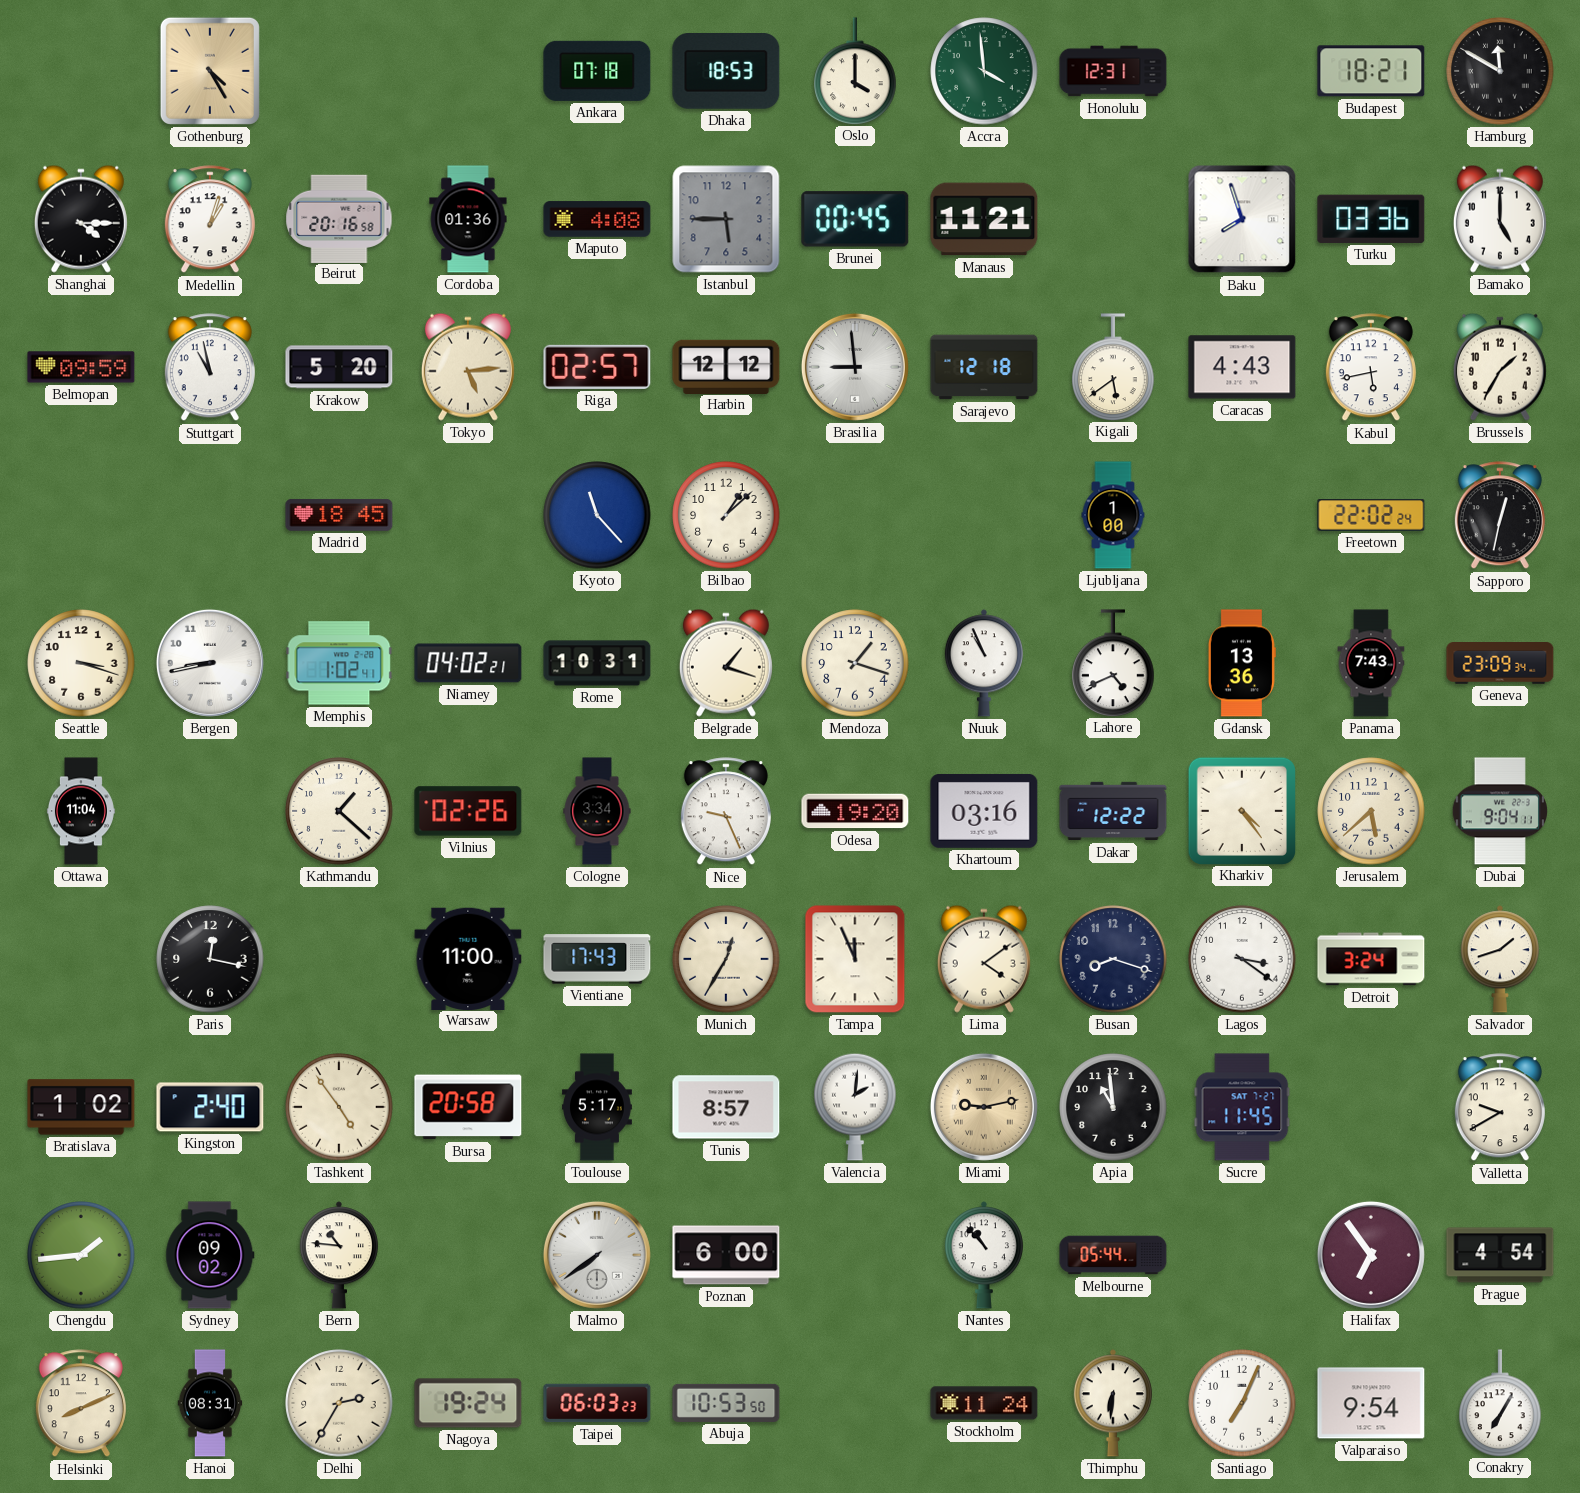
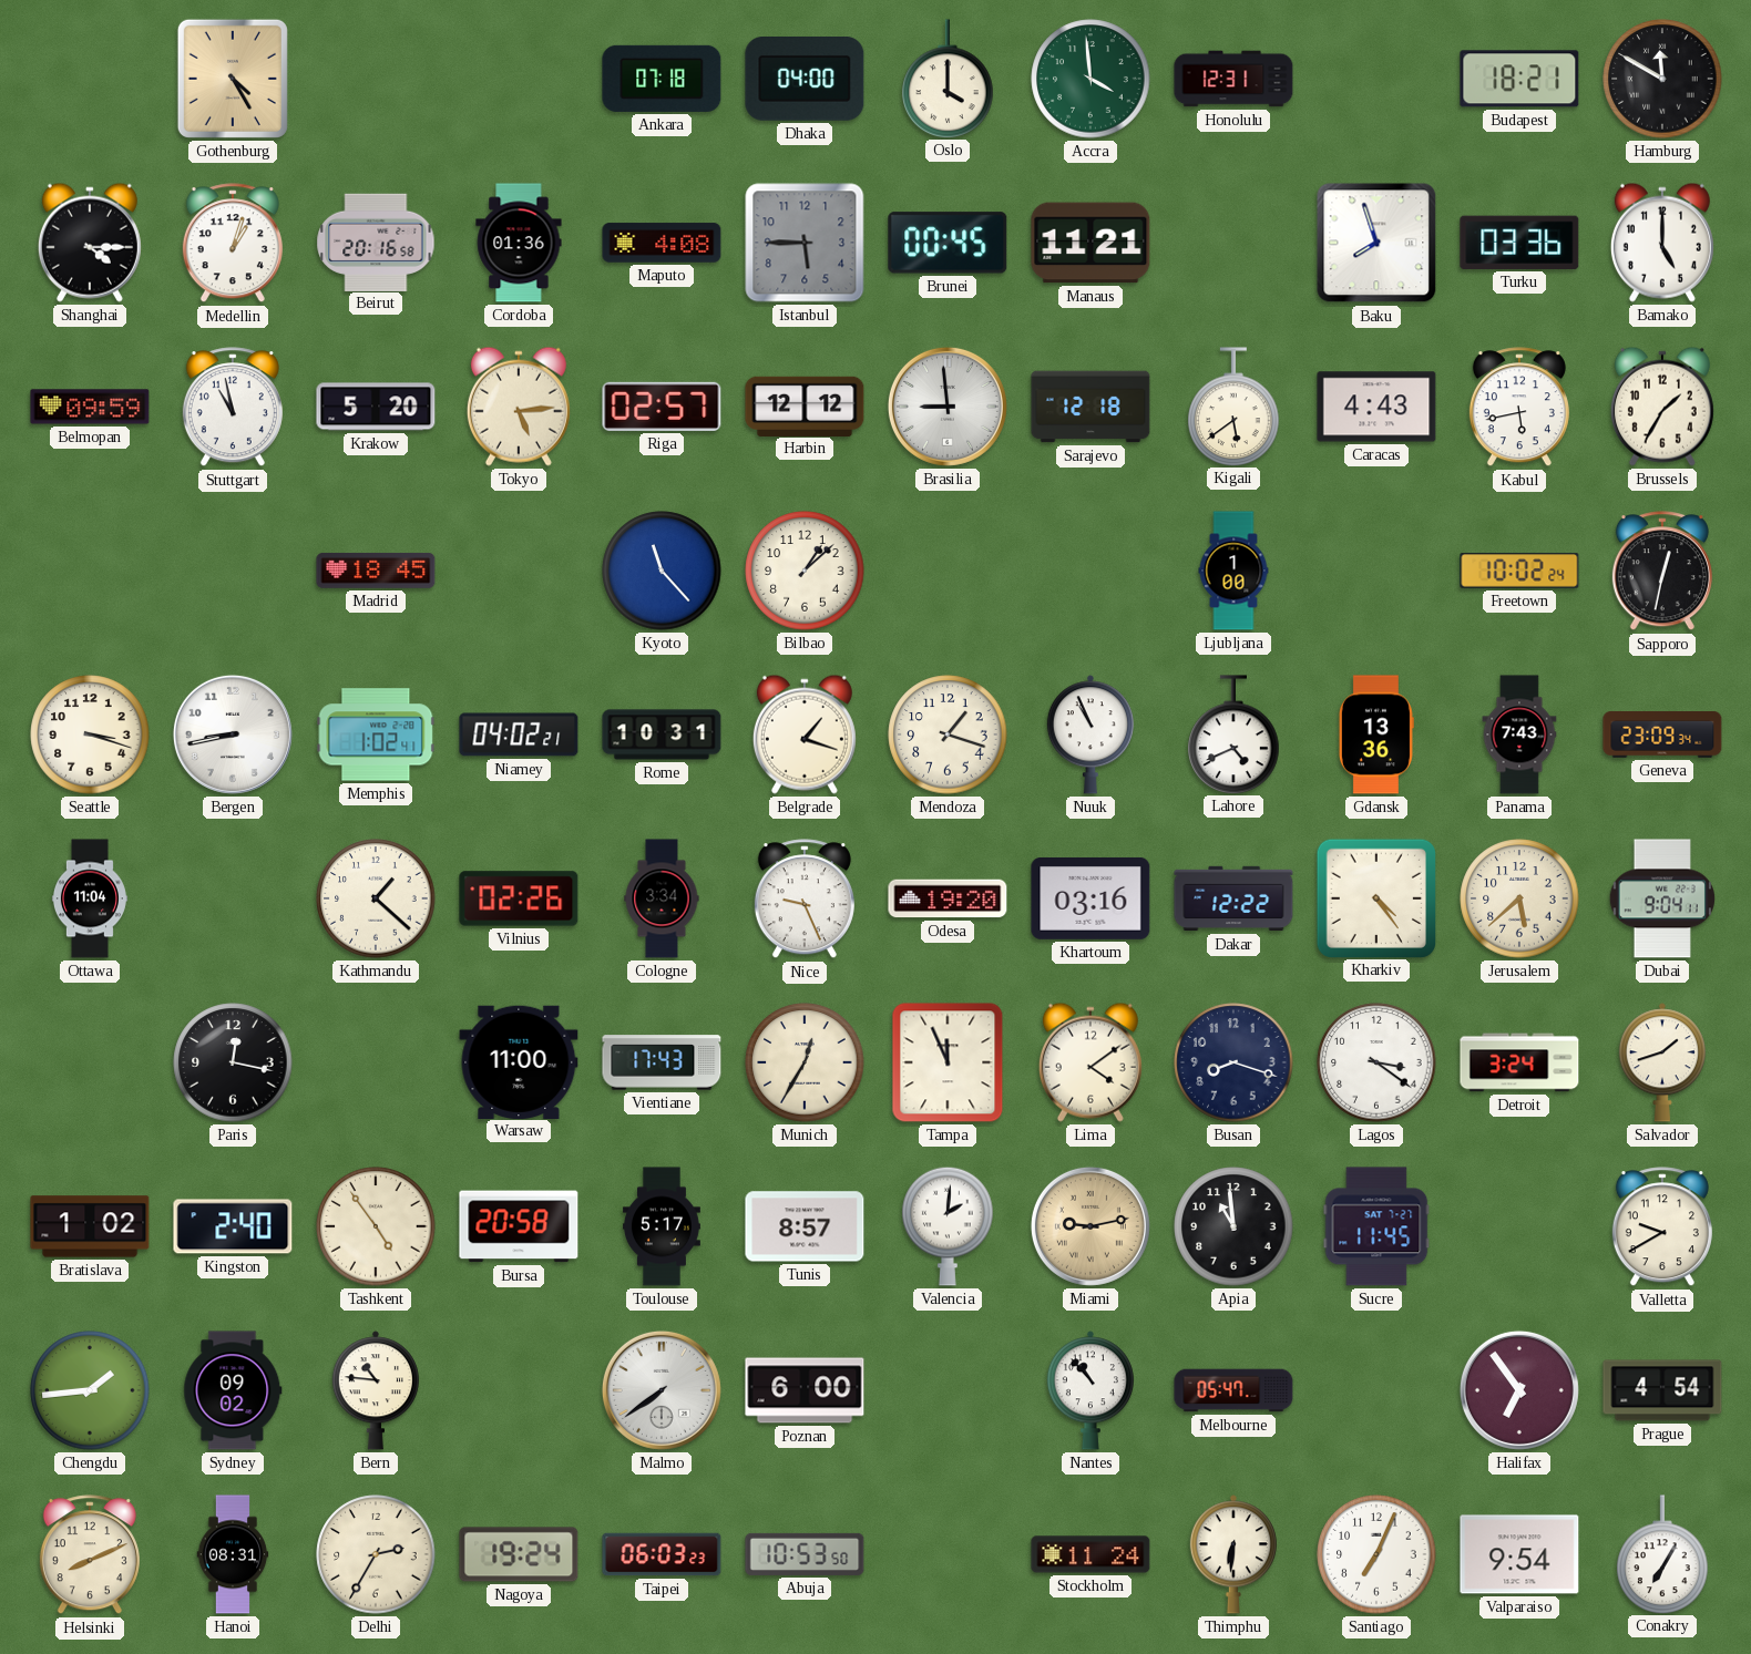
Dhaka: 18:53 -> 04:00 (805, 80)
Freetown: 22:02 -> 10:02 (1519, 571)
Melbourne: 05:44 -> 05:47 (1233, 1390)
